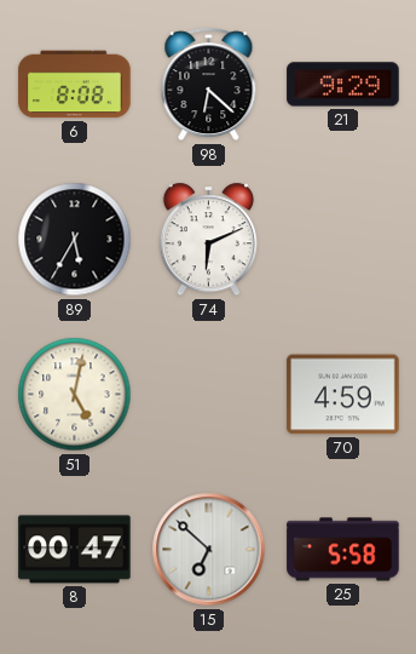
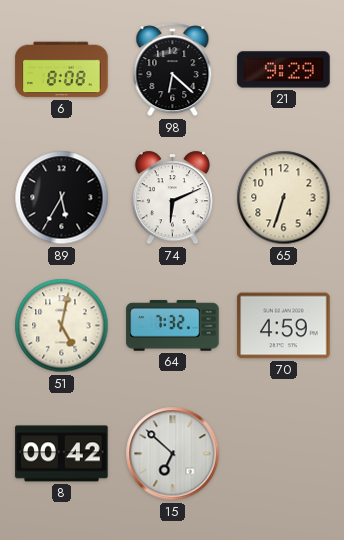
65: none -> 6:33 (284, 198)
64: none -> 7:32 (173, 326)
8: 00:47 -> 00:42 (62, 454)
25: 5:58 -> none (343, 550)
